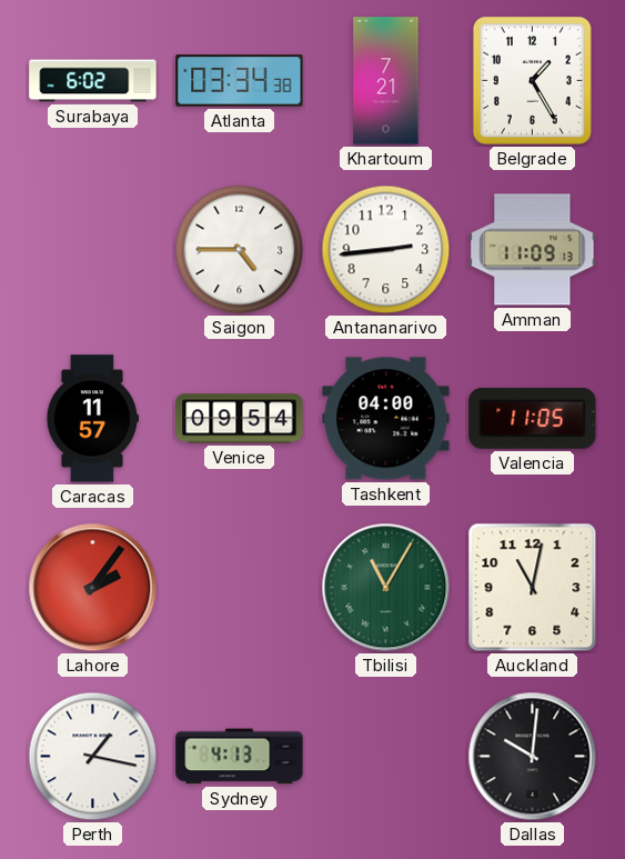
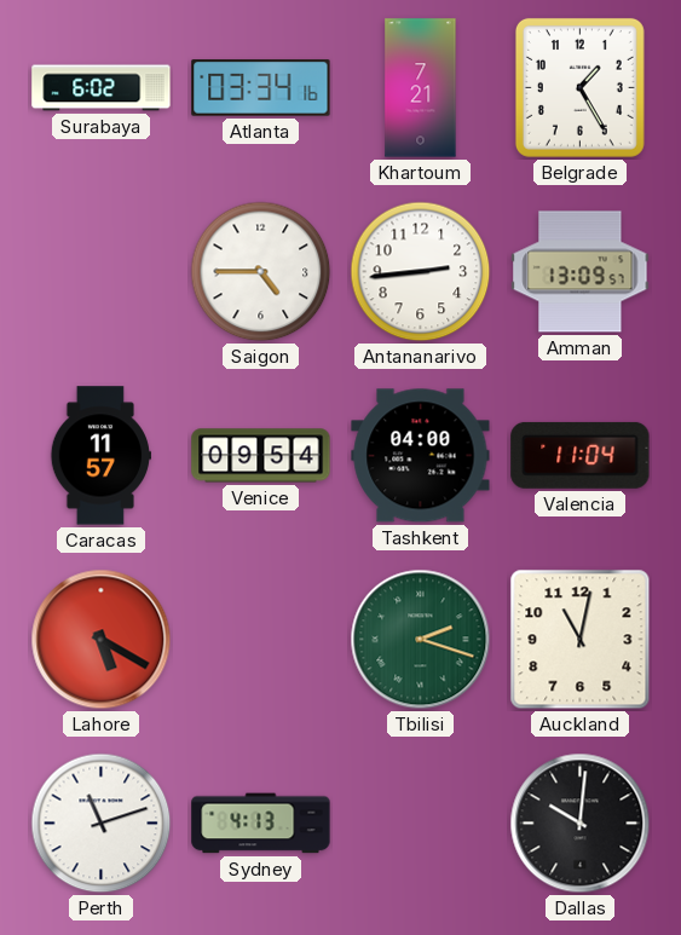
Atlanta: 03:34:38 -> 03:34:16 (261, 88)
Amman: 11:09 -> 13:09 (581, 272)
Valencia: 11:05 -> 11:04 (581, 455)
Lahore: 2:06 -> 5:20 (102, 640)
Tbilisi: 11:05 -> 2:18 (421, 640)
Perth: 1:17 -> 11:12 (102, 824)
